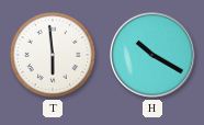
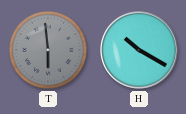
T dial: white -> grey (48, 50)
